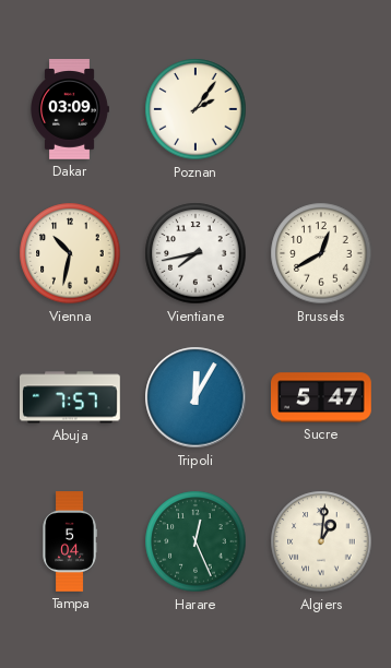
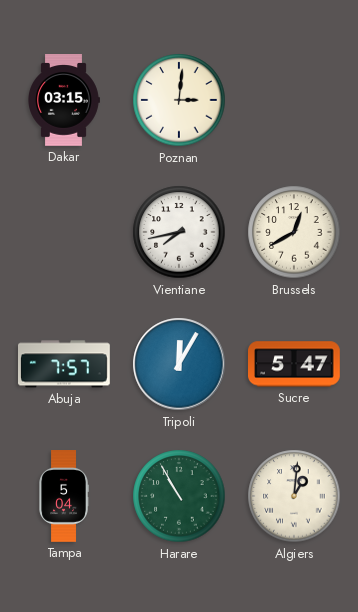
Dakar: 03:09 -> 03:15 (64, 101)
Poznan: 2:06 -> 3:01 (179, 100)
Vienna: 10:32 -> none (70, 253)
Harare: 12:26 -> 10:55 (179, 496)
